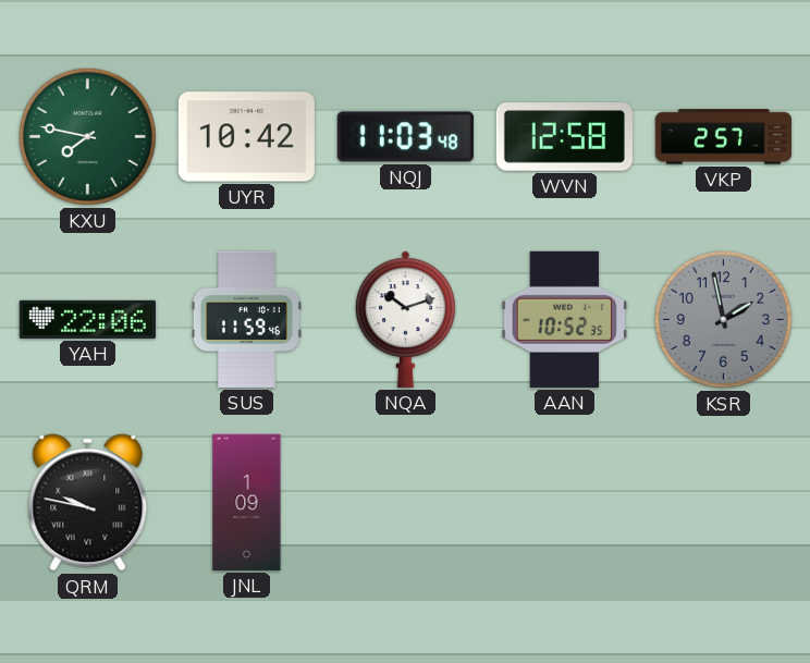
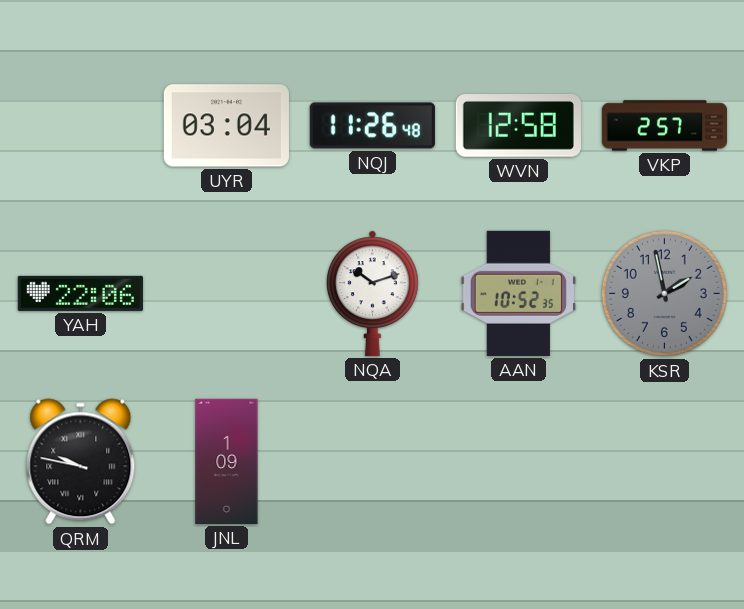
KXU: 7:47 -> none (87, 136)
UYR: 10:42 -> 03:04 (226, 126)
NQJ: 11:03 -> 11:26 (372, 126)
SUS: 11:59 -> none (246, 319)
